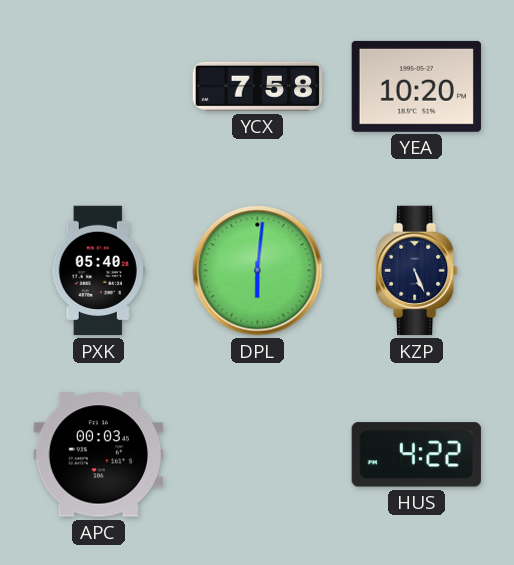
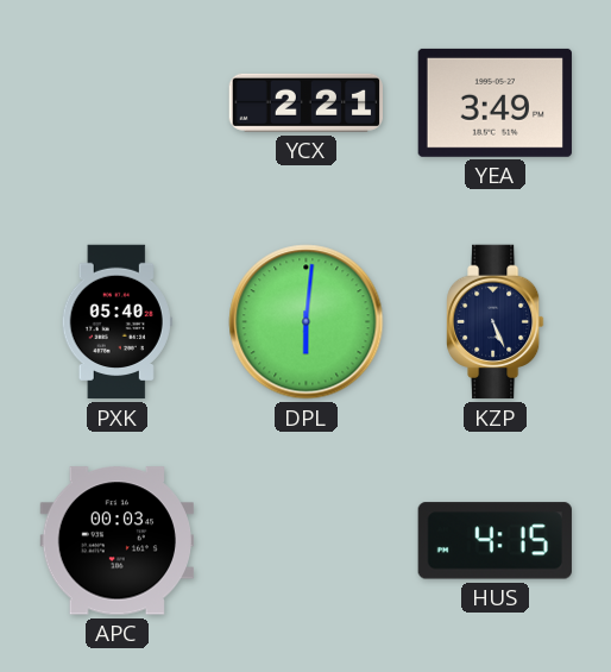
YCX: 7:58 -> 2:21 (307, 102)
YEA: 10:20 -> 3:49 (495, 102)
HUS: 4:22 -> 4:15 (495, 541)
